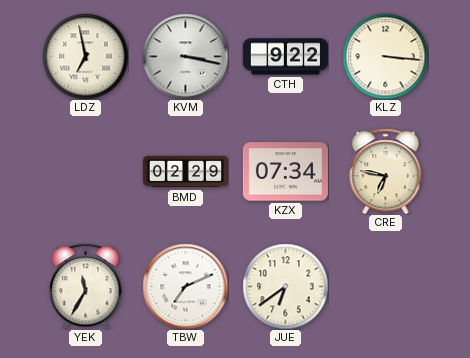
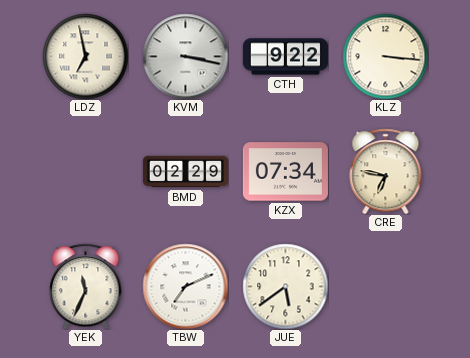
YEK: 11:35 -> 11:34 (86, 286)
JUE: 6:39 -> 5:39 (285, 286)
